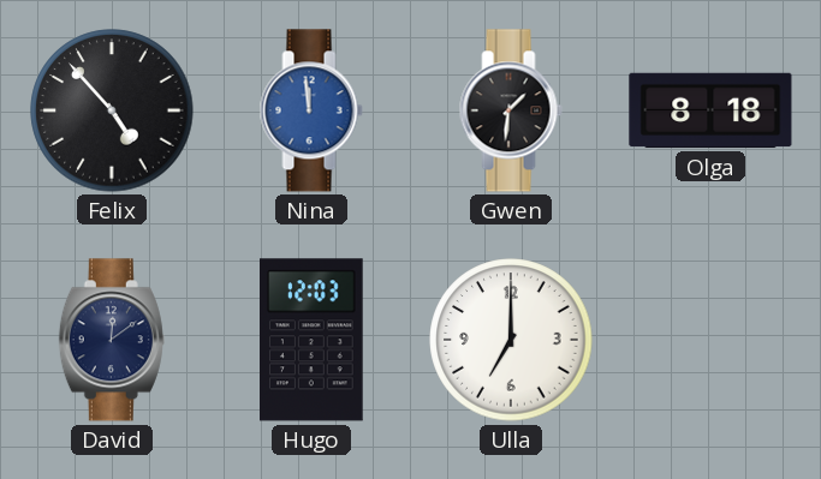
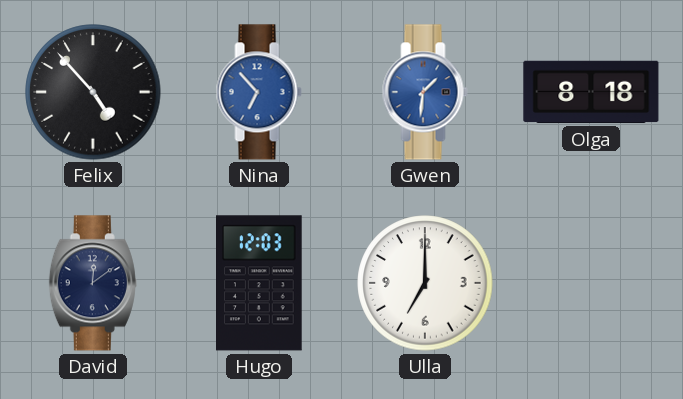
Nina: 11:59 -> 6:53 (259, 92)
Gwen dial: black -> blue (425, 92)
